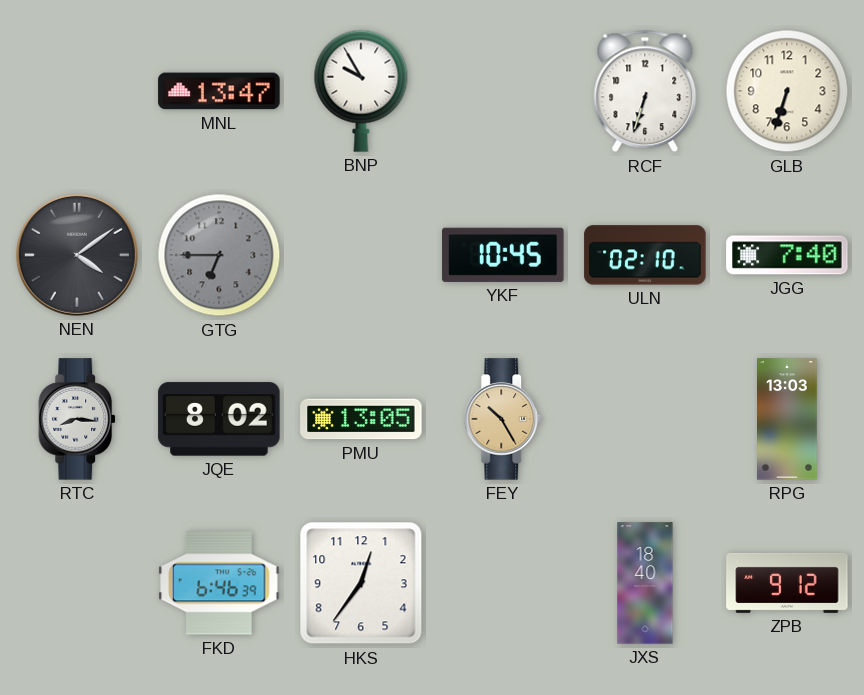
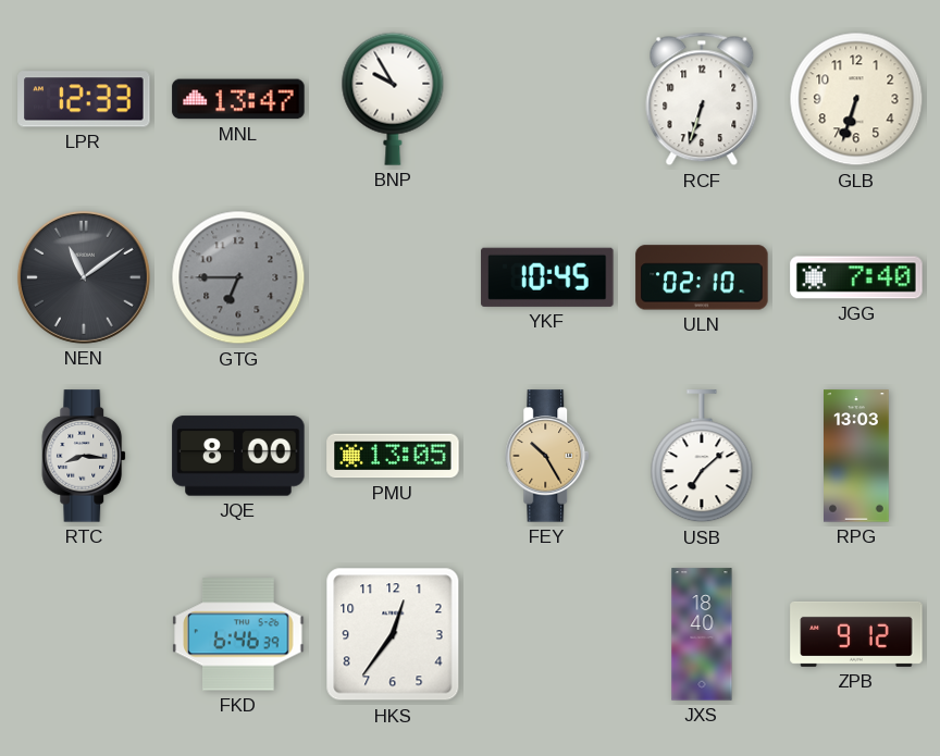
LPR: none -> 12:33 (84, 99)
NEN: 4:09 -> 11:09 (84, 277)
JQE: 8:02 -> 8:00 (238, 456)
USB: none -> 7:08 (702, 457)
